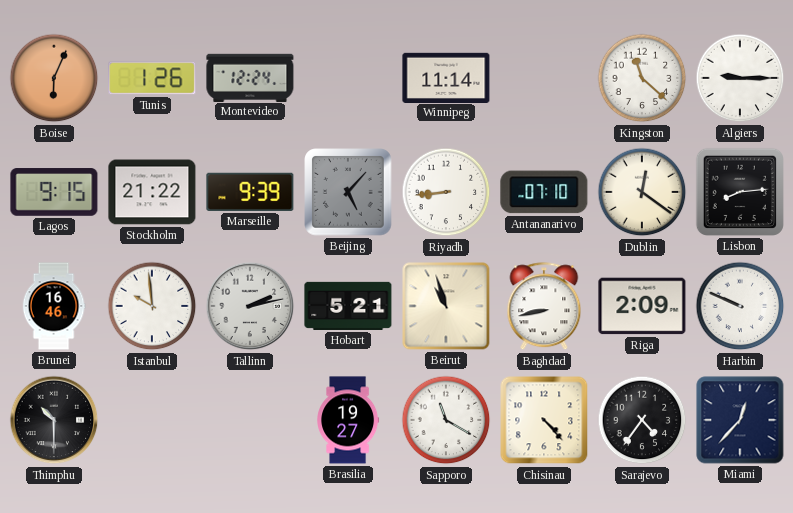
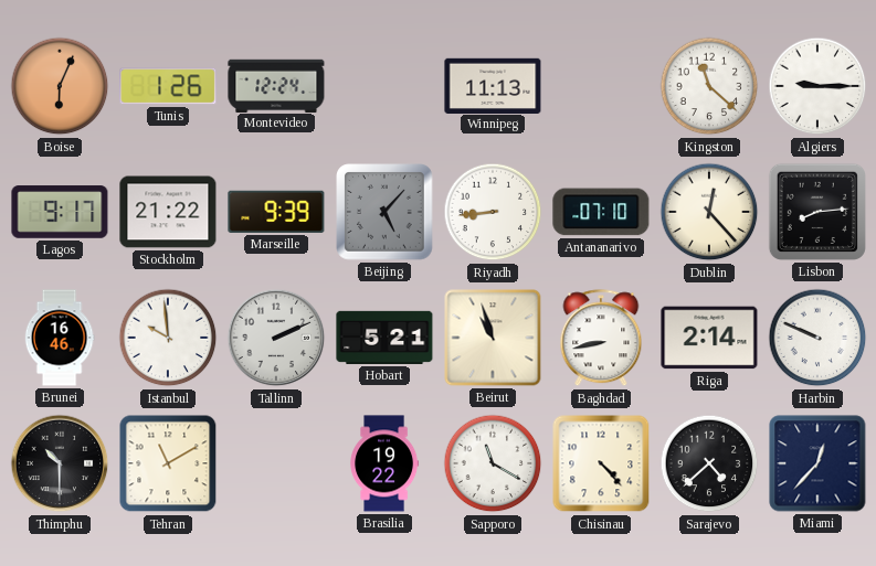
Winnipeg: 11:14 -> 11:13 (493, 85)
Lagos: 9:15 -> 9:17 (60, 212)
Dublin: 12:21 -> 12:23 (709, 212)
Tallinn: 2:13 -> 2:11 (276, 338)
Riga: 2:09 -> 2:14 (709, 338)
Tehran: none -> 11:10 (168, 463)
Brasilia: 19:27 -> 19:22 (384, 463)
Sarajevo: 4:36 -> 4:38 (709, 463)
